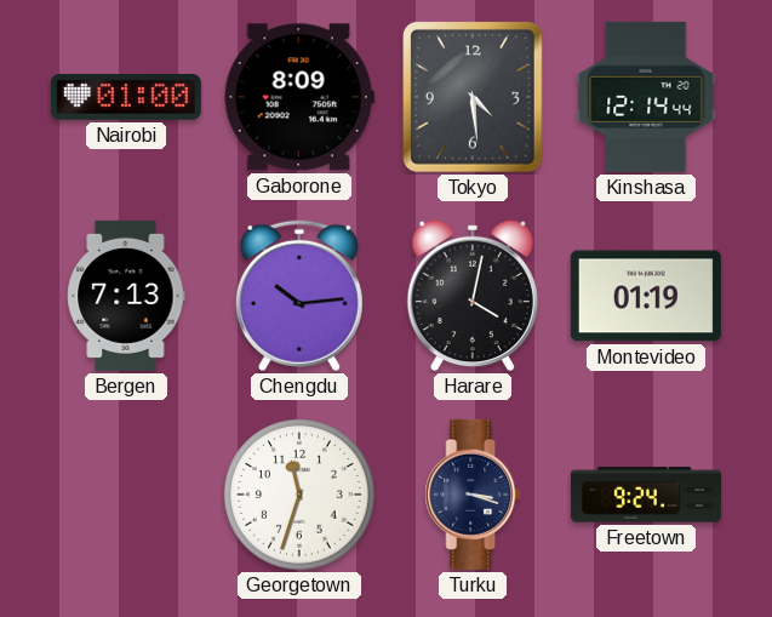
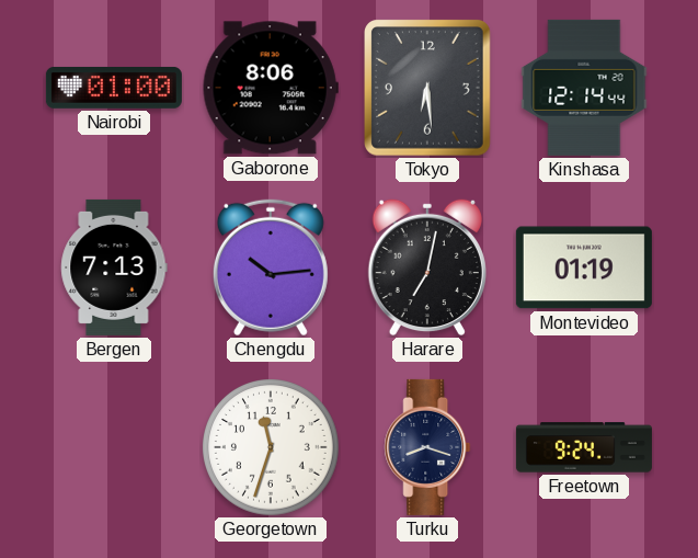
Gaborone: 8:09 -> 8:06 (271, 88)
Tokyo: 4:29 -> 6:29 (428, 89)
Harare: 4:02 -> 7:02 (427, 267)
Turku: 3:18 -> 8:18 (427, 447)
